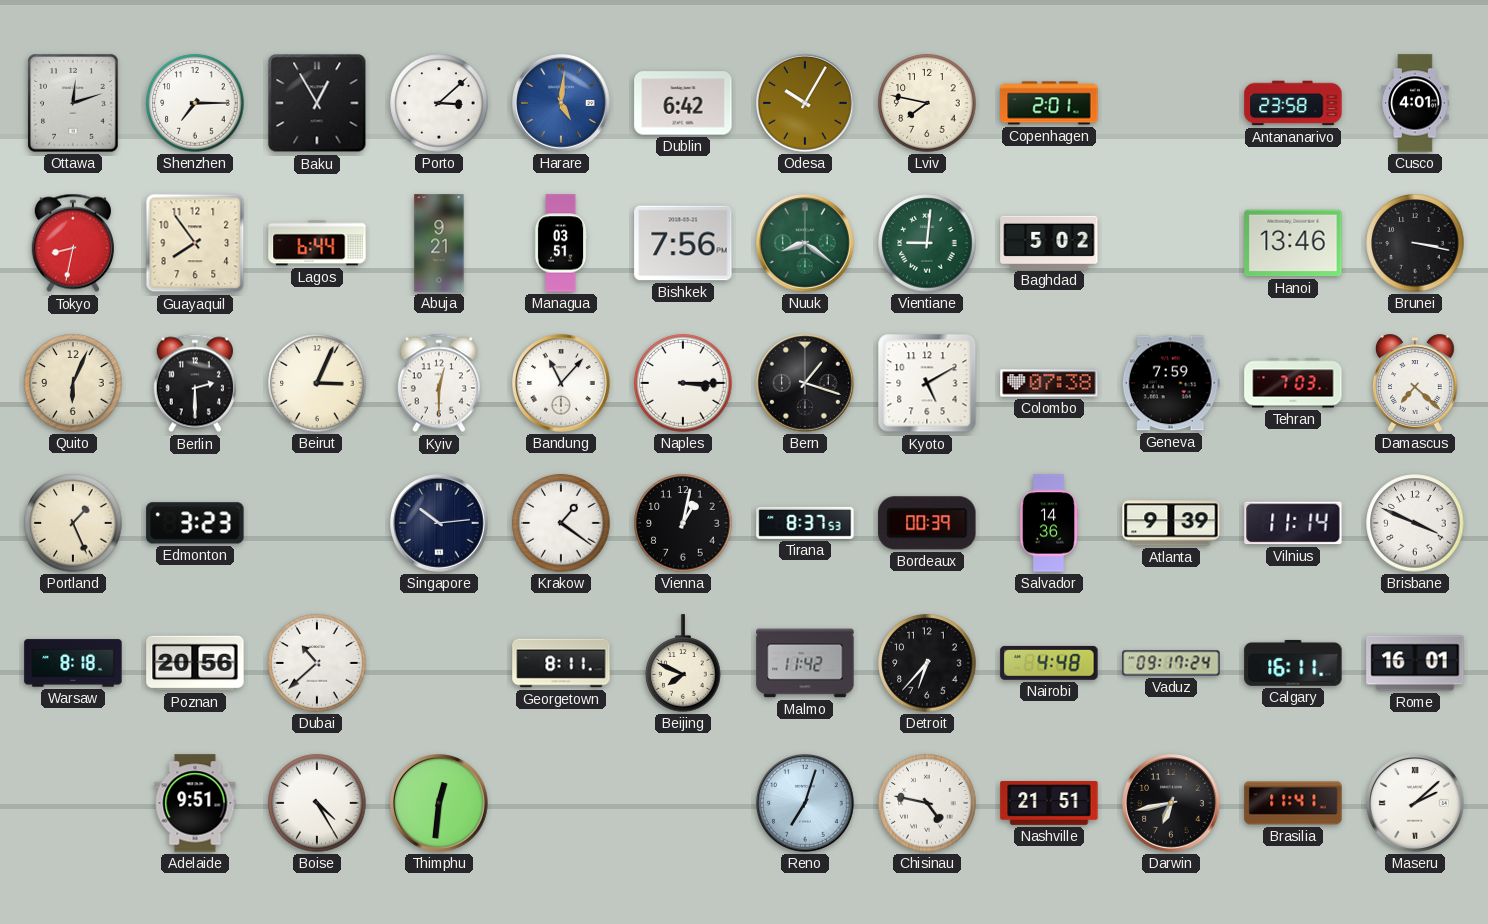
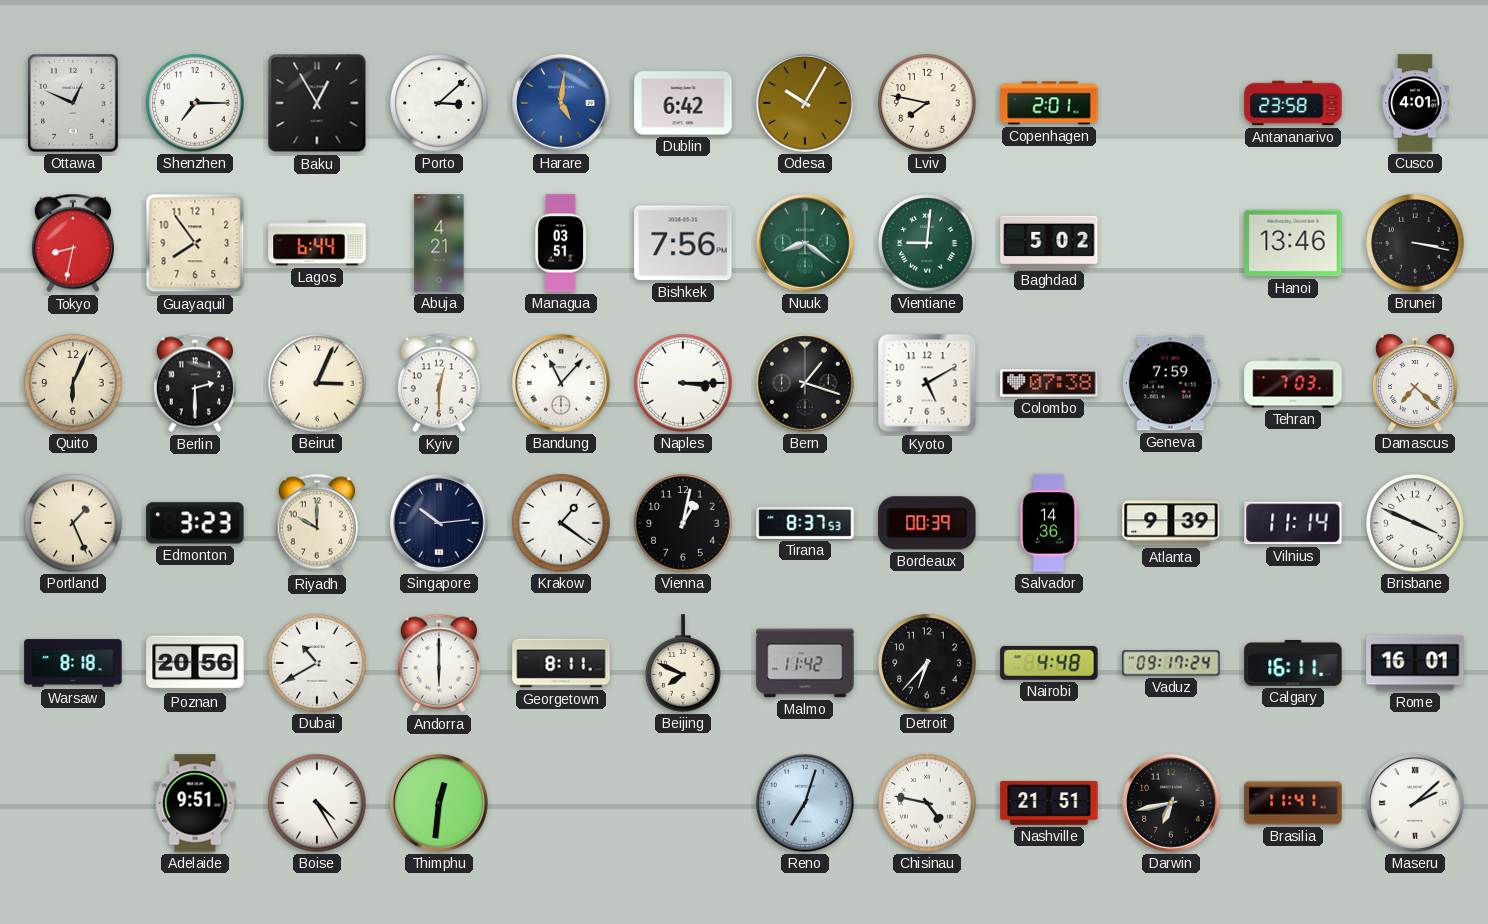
Ottawa: 12:12 -> 12:49 (73, 103)
Abuja: 9:21 -> 4:21 (439, 243)
Riyadh: none -> 10:00 (317, 523)
Dubai: 10:38 -> 10:40 (317, 663)
Andorra: none -> 6:00 (439, 663)
